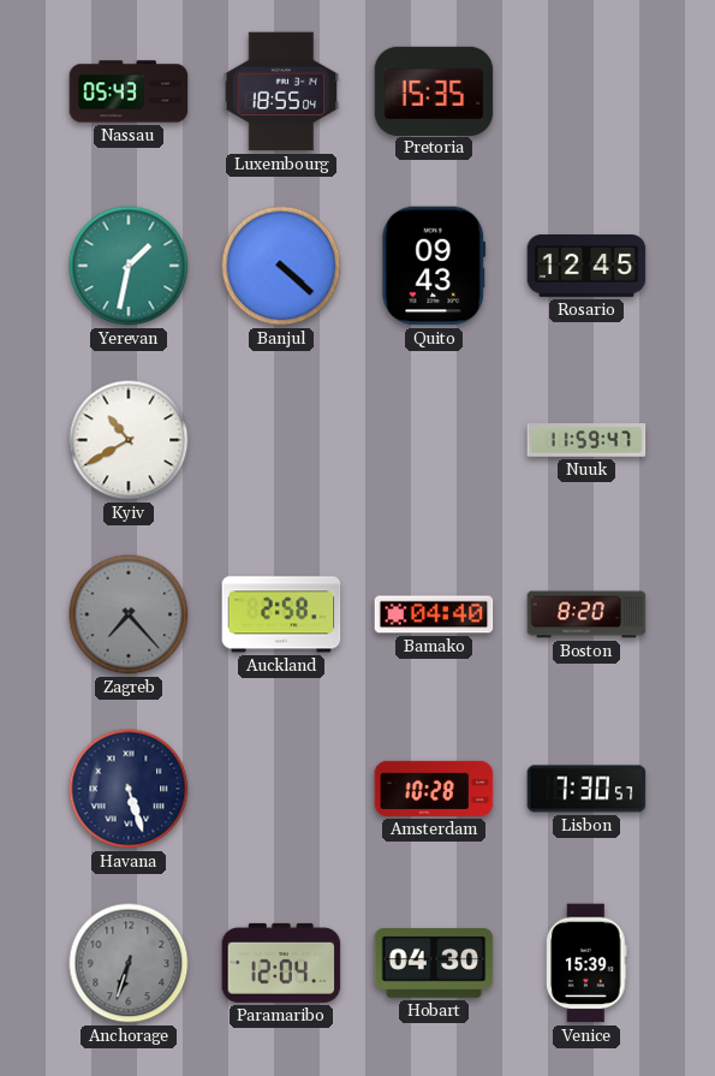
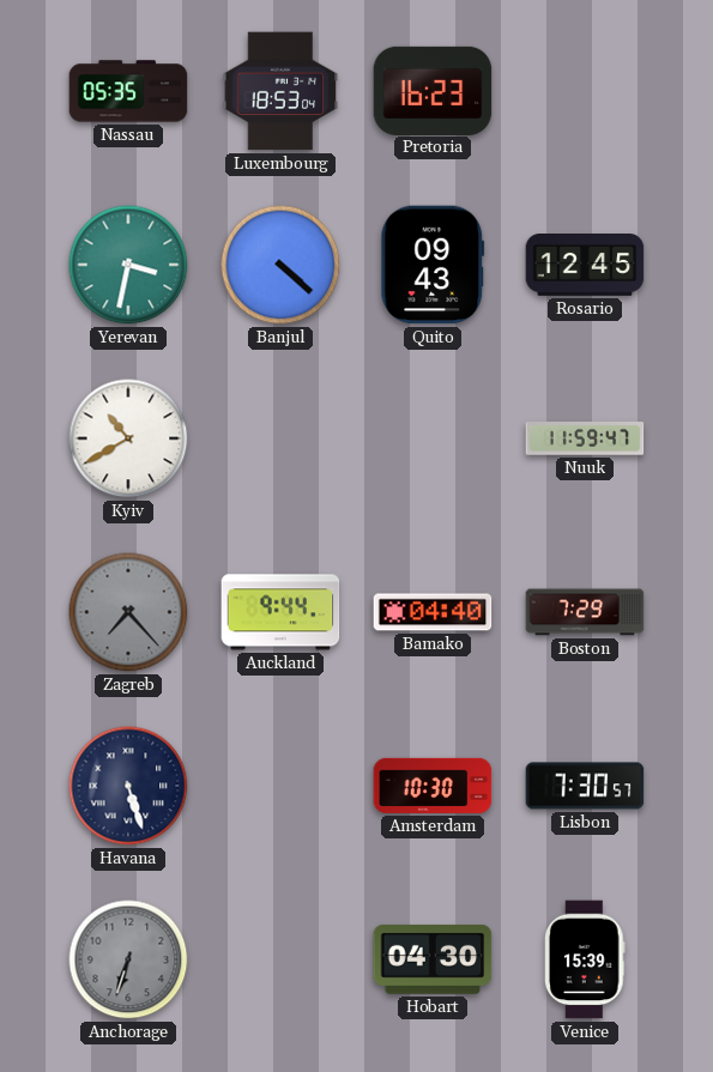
Nassau: 05:43 -> 05:35 (128, 91)
Luxembourg: 18:55 -> 18:53 (280, 91)
Pretoria: 15:35 -> 16:23 (433, 90)
Yerevan: 1:32 -> 3:32 (128, 265)
Auckland: 2:58 -> 9:44 (280, 612)
Boston: 8:20 -> 7:29 (585, 612)
Amsterdam: 10:28 -> 10:30 (433, 786)
Paramaribo: 12:04 -> none (281, 963)
